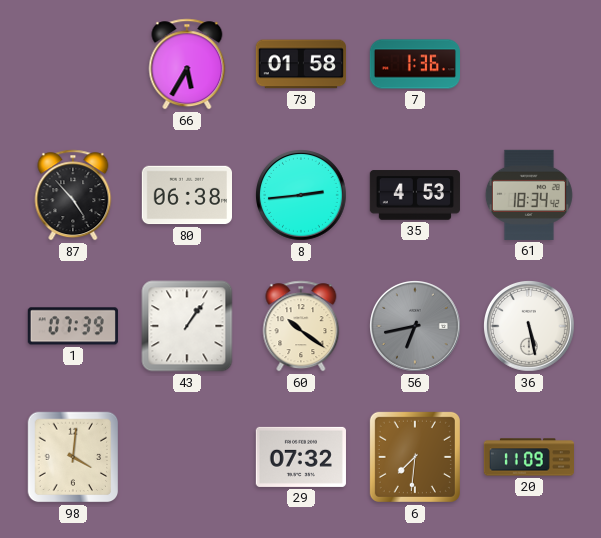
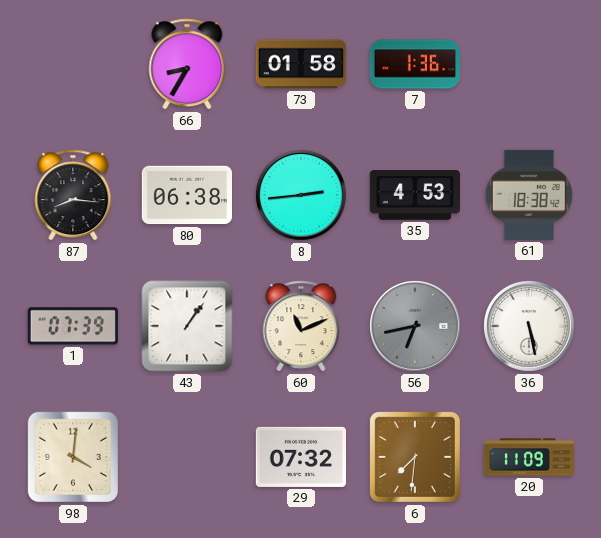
66: 5:35 -> 8:35 (187, 64)
87: 4:53 -> 8:16 (73, 195)
61: 18:34 -> 18:38 (529, 195)
60: 10:21 -> 11:11 (301, 326)
